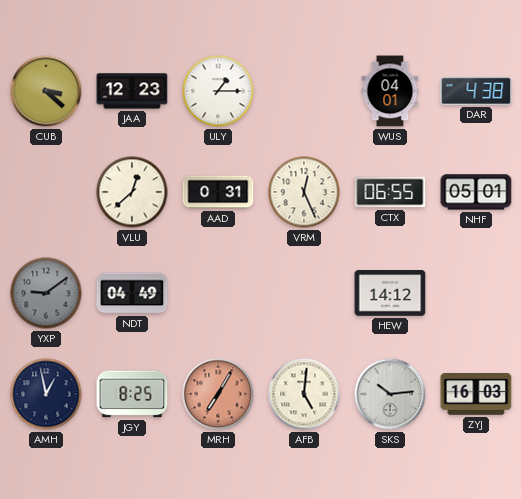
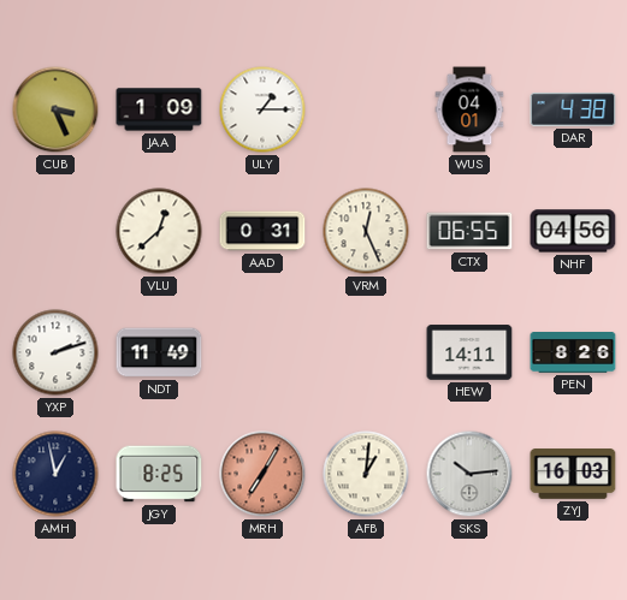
CUB: 3:22 -> 3:26 (55, 109)
JAA: 12:23 -> 1:09 (159, 109)
NHF: 05:01 -> 04:56 (573, 231)
YXP: 9:09 -> 2:12 (55, 352)
YXP dial: grey -> white (55, 352)
NDT: 04:49 -> 11:49 (159, 352)
HEW: 14:12 -> 14:11 (469, 352)
PEN: none -> 8:26 (573, 354)
AFB: 5:01 -> 1:01 (366, 474)
